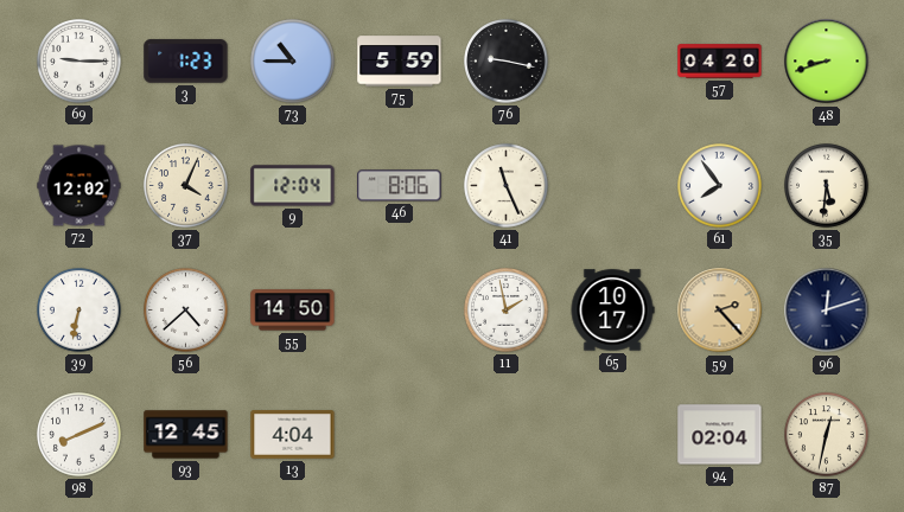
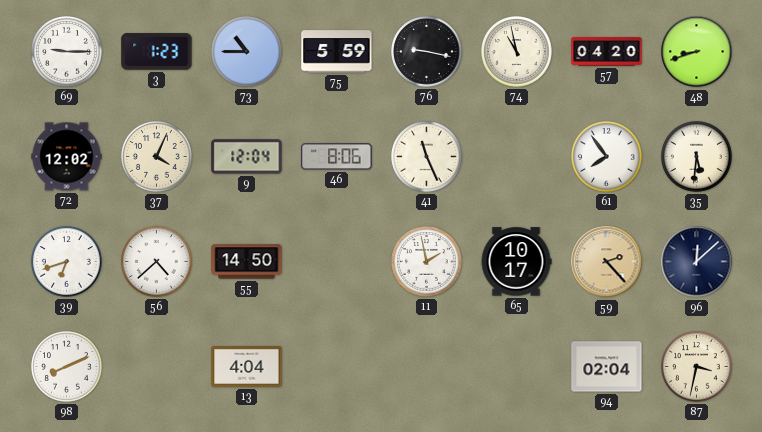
74: none -> 10:58 (517, 52)
39: 6:32 -> 6:42 (67, 262)
96: 12:12 -> 12:08 (697, 262)
93: 12:45 -> none (186, 435)
87: 12:32 -> 3:32 (697, 367)
